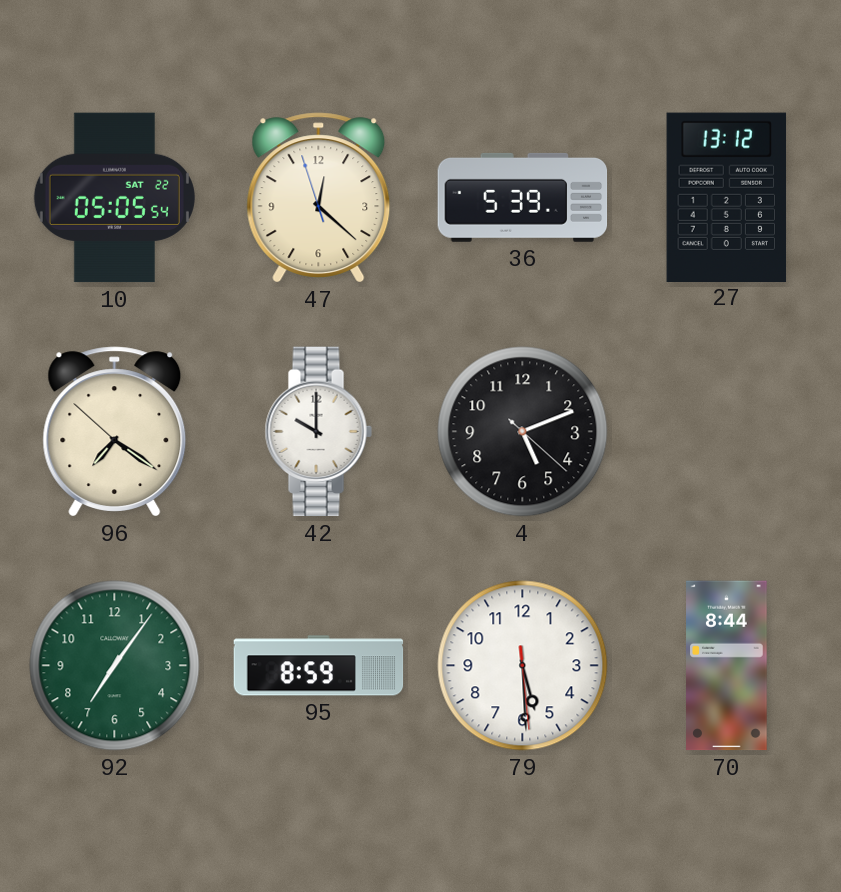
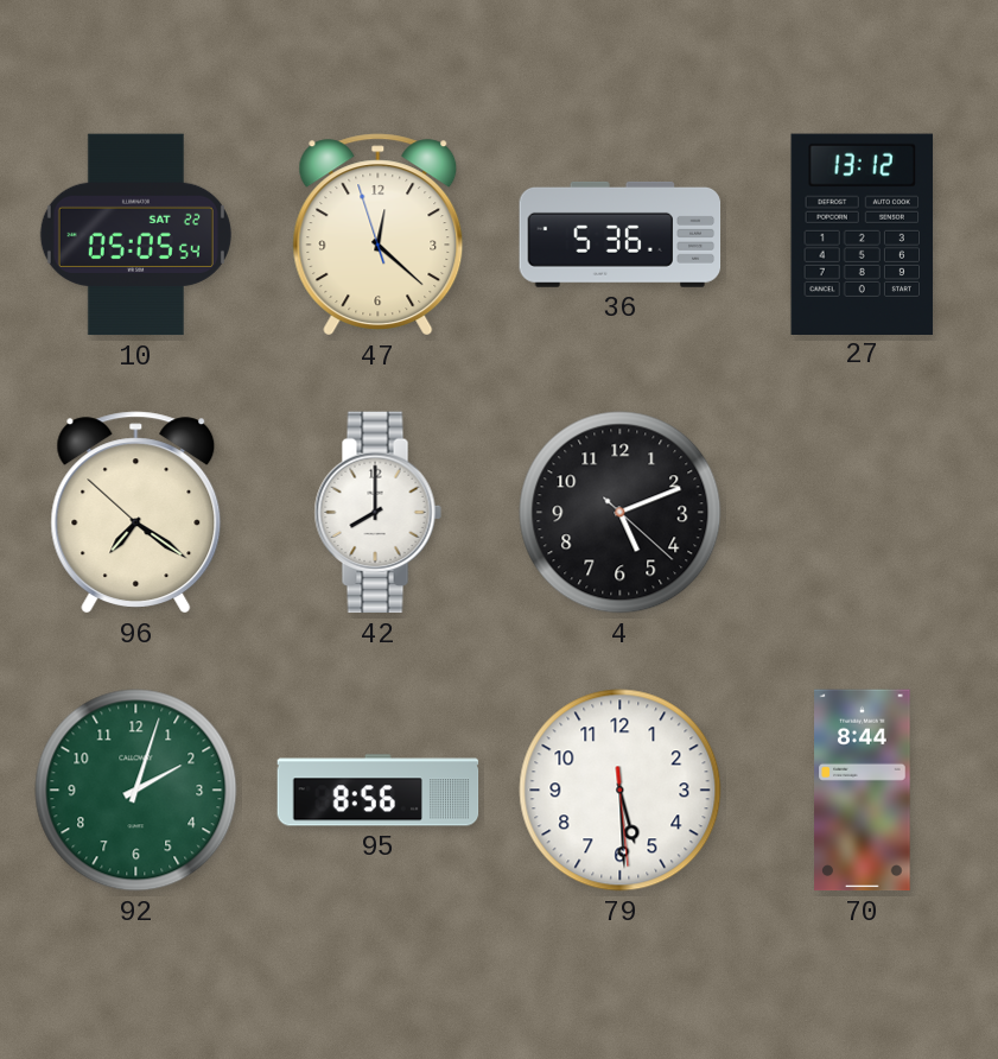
36: 5:39 -> 5:36 (621, 234)
42: 10:00 -> 8:00 (377, 513)
92: 7:06 -> 2:03 (136, 791)
95: 8:59 -> 8:56 (379, 791)
